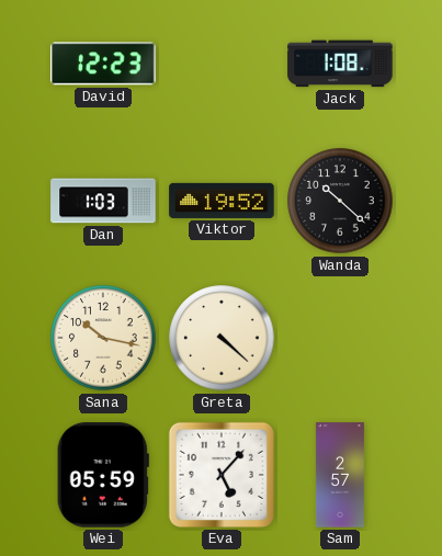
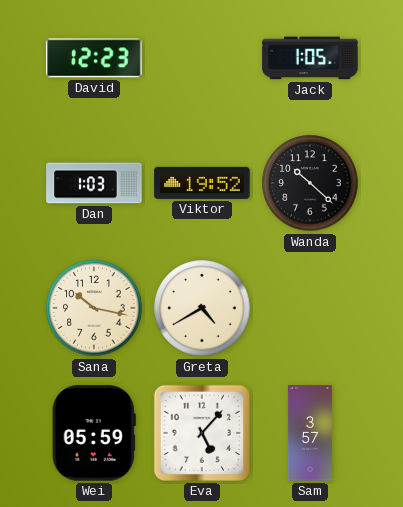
Jack: 1:08 -> 1:05 (310, 58)
Greta: 4:22 -> 4:40 (202, 308)
Sam: 2:57 -> 3:57 (310, 433)
